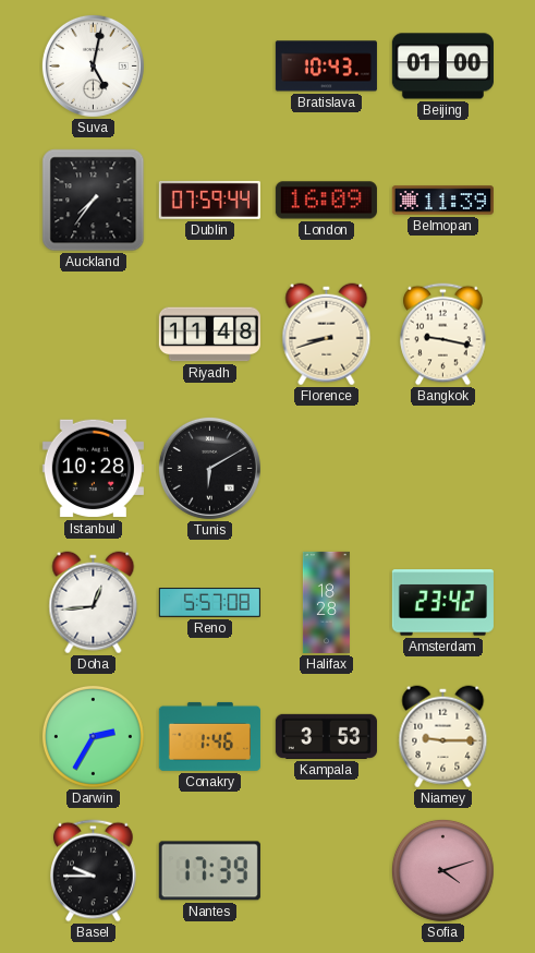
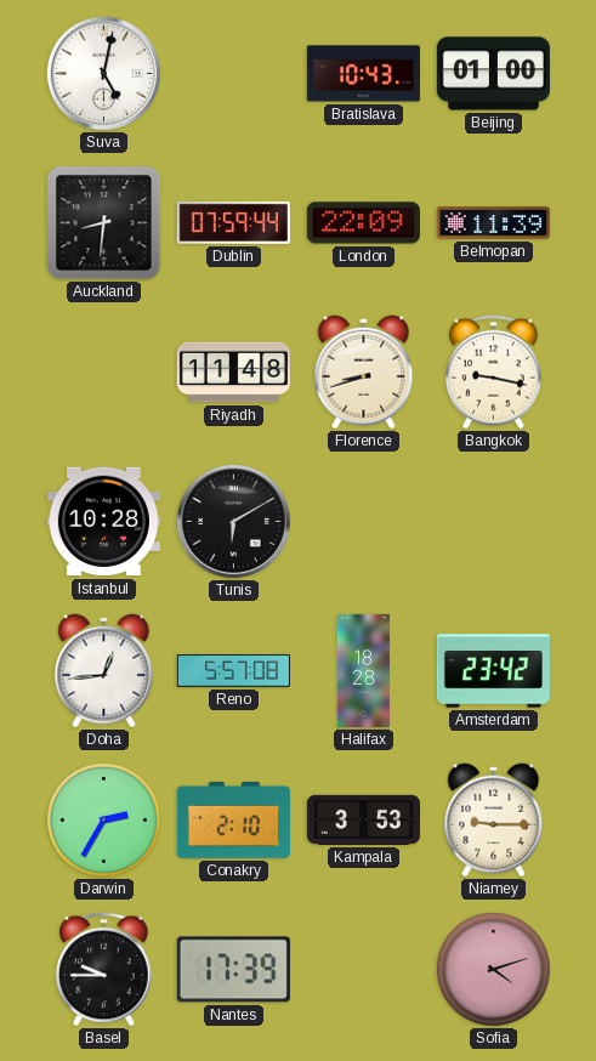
Auckland: 7:36 -> 8:31 (104, 223)
London: 16:09 -> 22:09 (363, 223)
Conakry: 1:46 -> 2:10 (233, 819)
